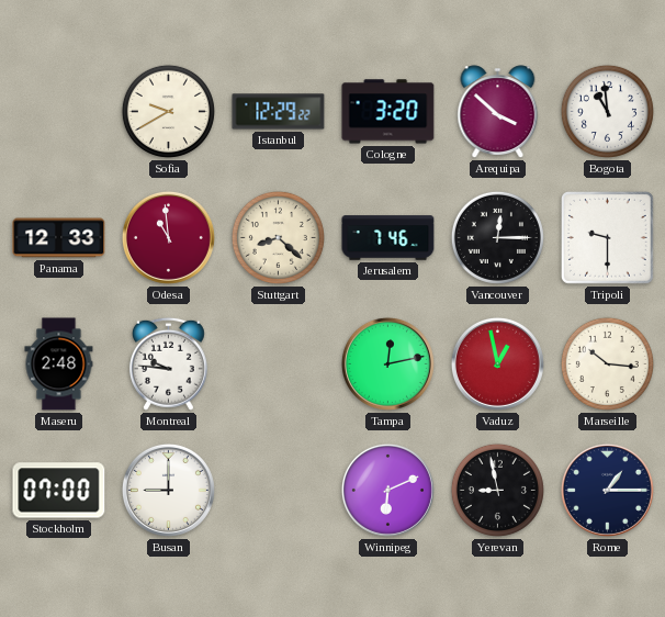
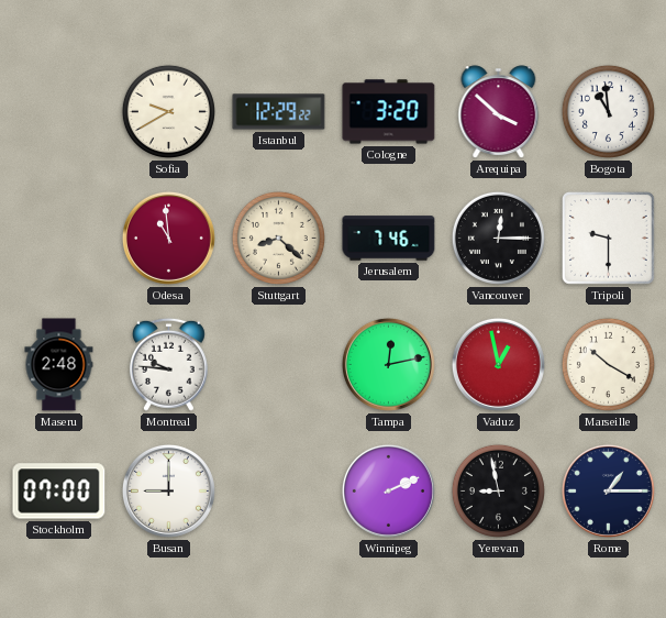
Panama: 12:33 -> none (59, 238)
Marseille: 10:16 -> 10:20 (608, 364)
Winnipeg: 6:11 -> 2:11 (388, 490)
